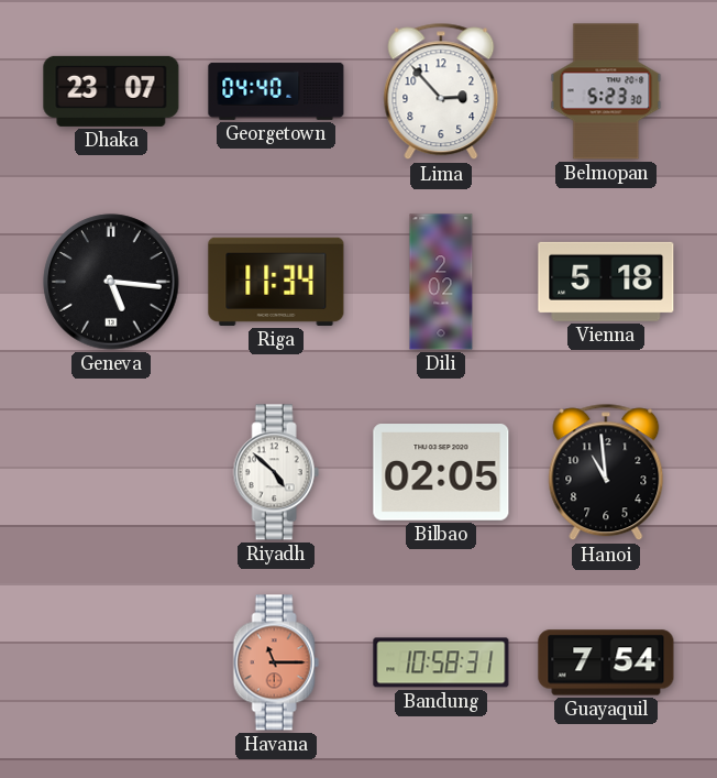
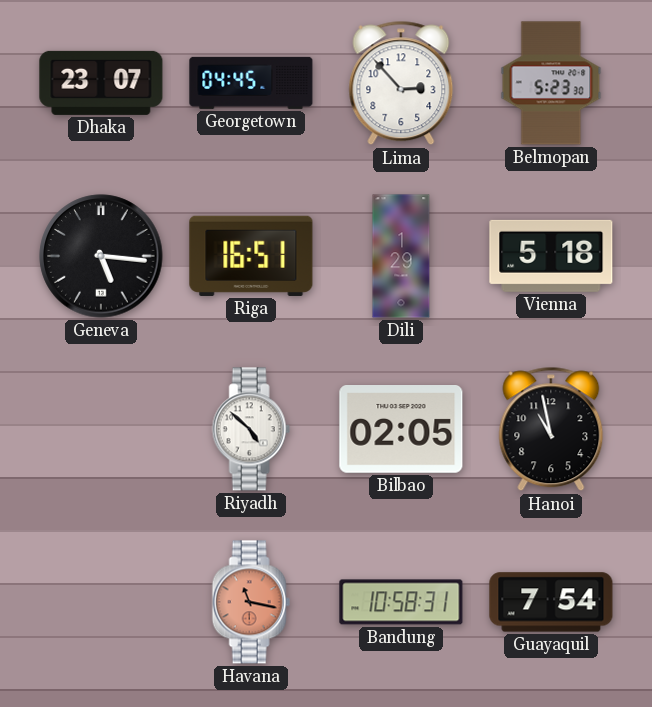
Georgetown: 04:40 -> 04:45 (251, 83)
Riga: 11:34 -> 16:51 (251, 256)
Dili: 2:02 -> 1:29 (401, 256)
Hanoi: 10:59 -> 10:58 (551, 429)
Havana: 11:15 -> 11:17 (251, 602)
